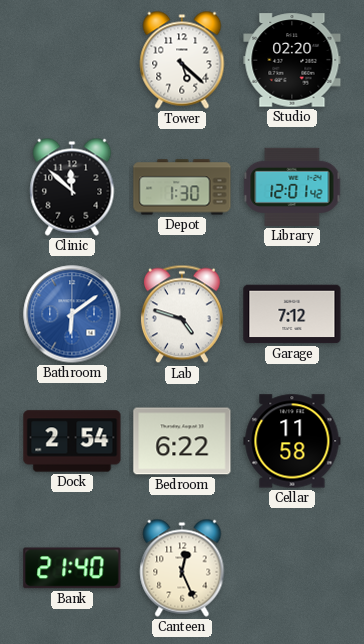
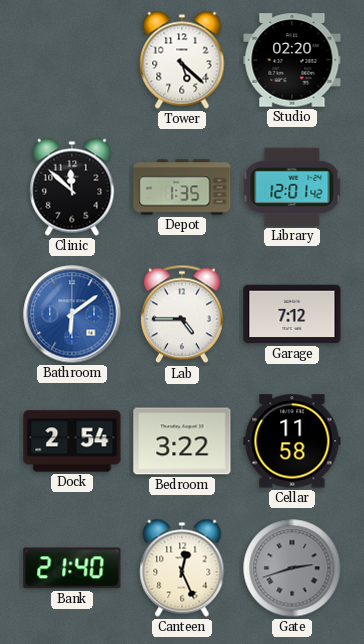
Depot: 1:30 -> 1:35 (182, 187)
Lab: 4:48 -> 4:45 (182, 314)
Bedroom: 6:22 -> 3:22 (182, 441)
Gate: none -> 2:42 (292, 568)
